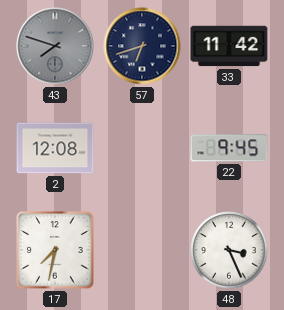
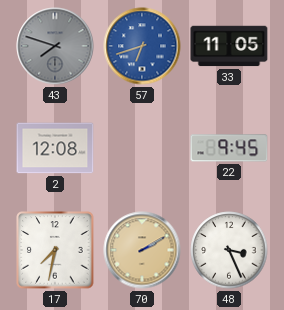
57 dial: navy -> blue (142, 46)
33: 11:42 -> 11:05 (229, 46)
70: none -> 2:10 (142, 250)
